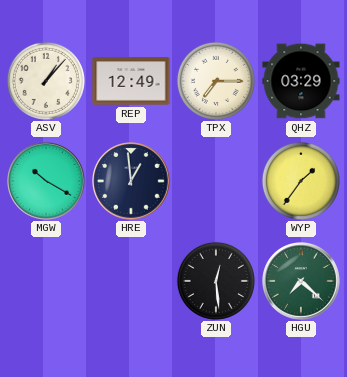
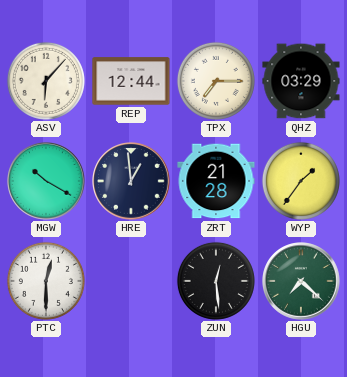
ASV: 1:07 -> 6:07 (46, 81)
REP: 12:49 -> 12:44 (131, 81)
ZRT: none -> 21:28 (216, 181)
PTC: none -> 12:30 (46, 281)
